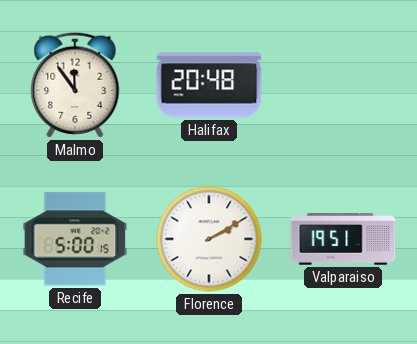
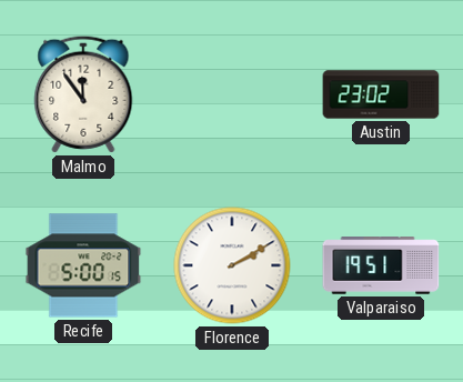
Halifax: 20:48 -> none (209, 85)
Austin: none -> 23:02 (381, 94)
